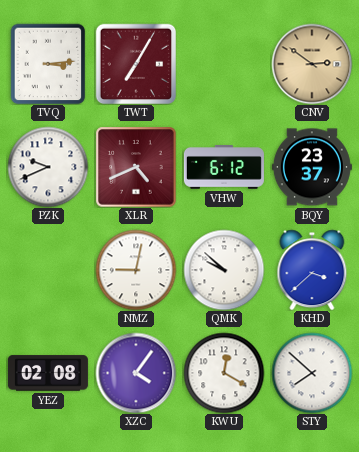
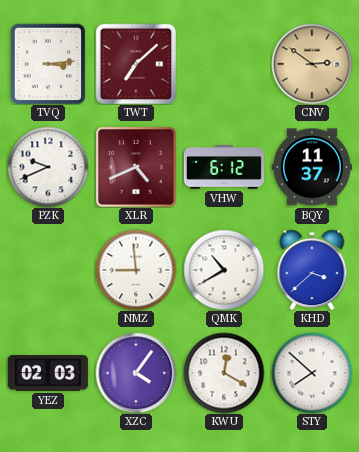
TWT: 7:05 -> 7:08 (136, 64)
BQY: 23:37 -> 11:37 (312, 167)
NMZ: 9:02 -> 8:59 (136, 270)
QMK: 9:52 -> 10:40 (224, 270)
YEZ: 02:08 -> 02:03 (48, 373)
